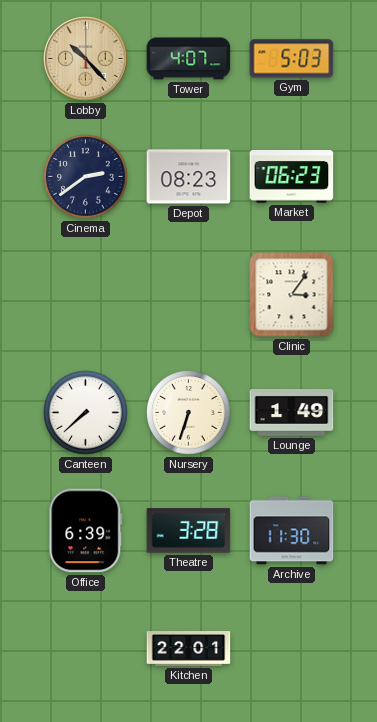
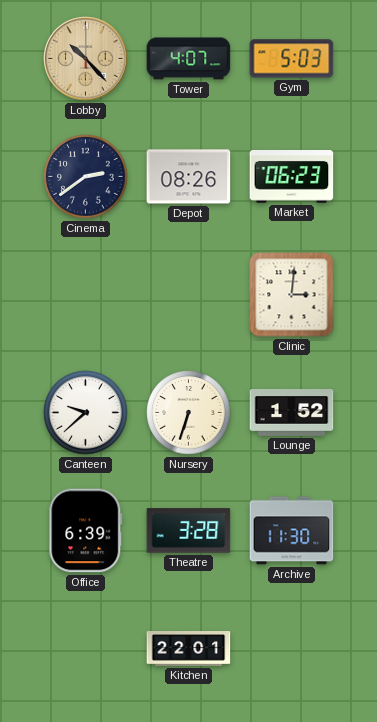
Depot: 08:23 -> 08:26 (189, 177)
Clinic: 3:06 -> 3:01 (292, 295)
Canteen: 7:38 -> 9:38 (86, 413)
Lounge: 1:49 -> 1:52 (292, 413)
